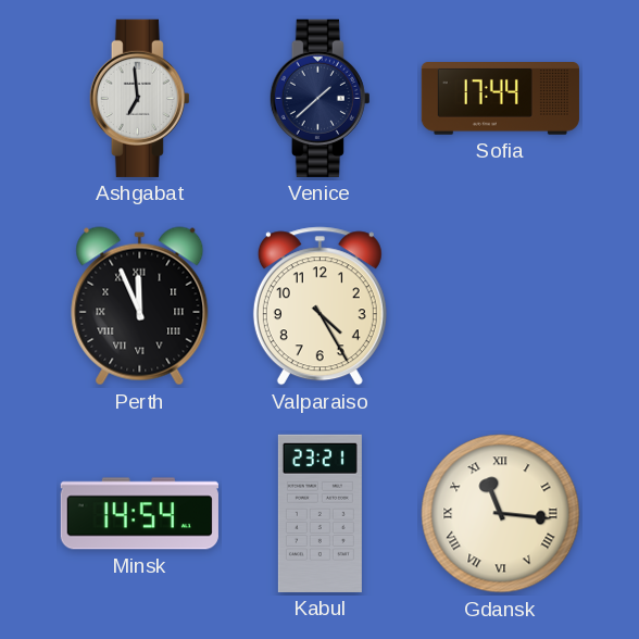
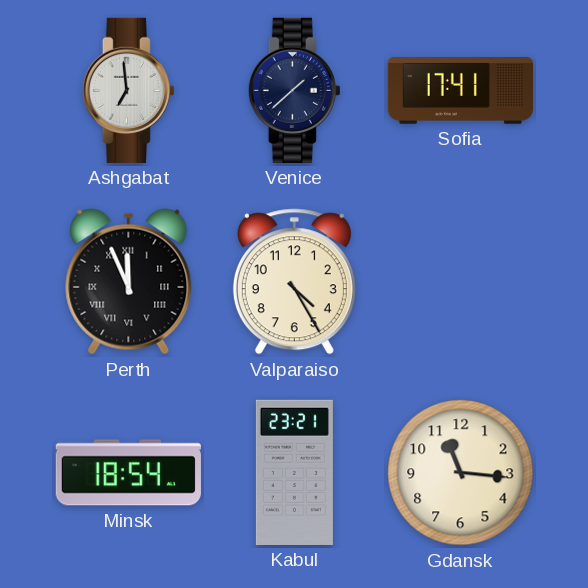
Sofia: 17:44 -> 17:41 (460, 91)
Minsk: 14:54 -> 18:54 (128, 473)
Gdansk numerals: Roman -> Arabic (461, 473)
